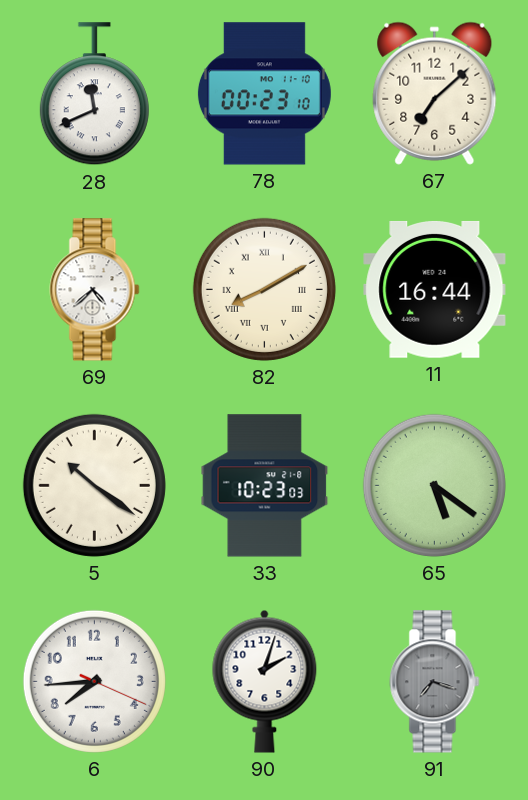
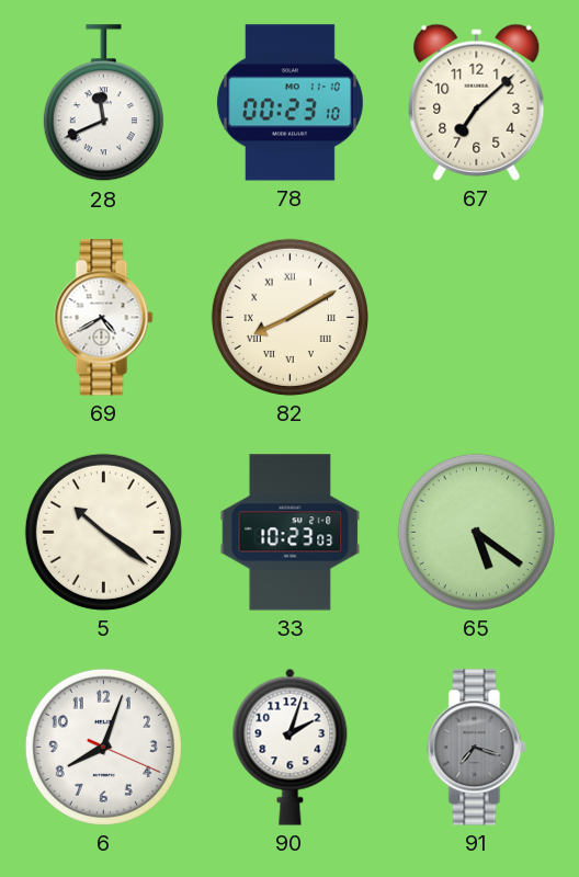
69: 4:38 -> 4:40 (104, 318)
11: 16:44 -> none (435, 289)
6: 7:44 -> 8:03 (103, 747)
